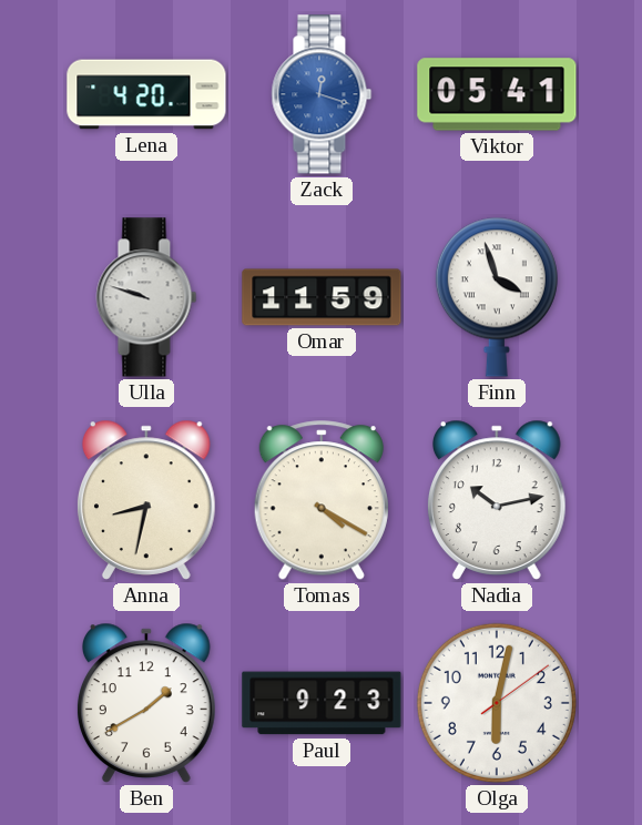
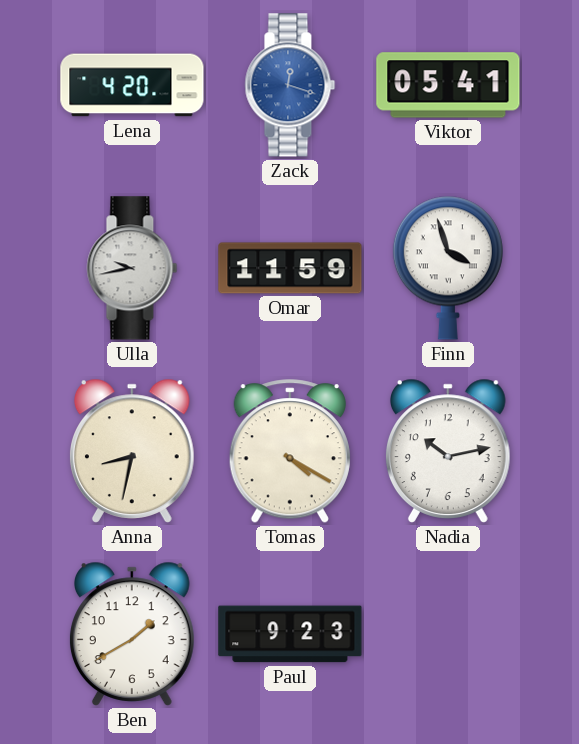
Ulla: 9:48 -> 9:43 (132, 268)
Olga: 6:02 -> none (497, 703)
